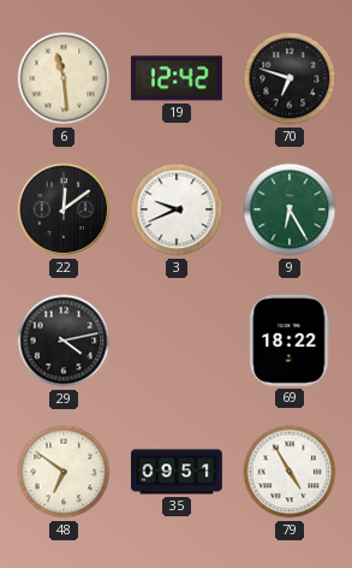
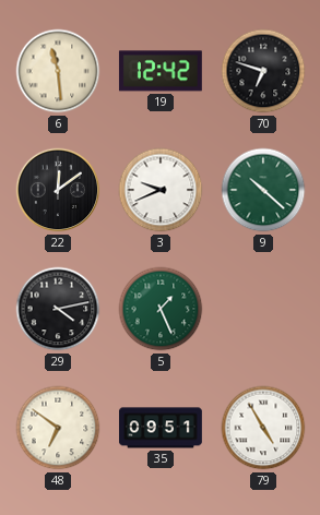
9: 6:25 -> 10:22 (263, 190)
5: none -> 1:26 (161, 309)
69: 18:22 -> none (290, 341)
